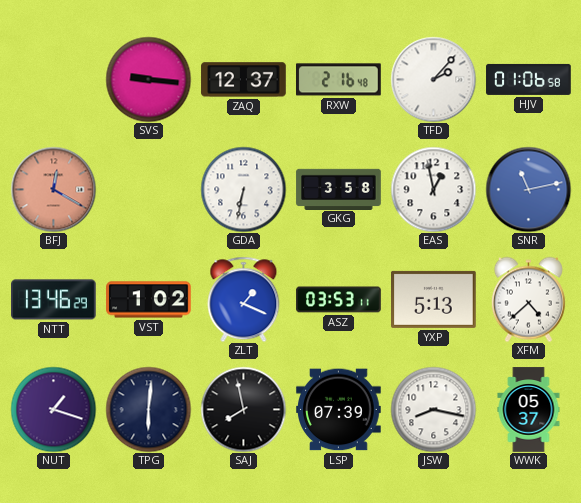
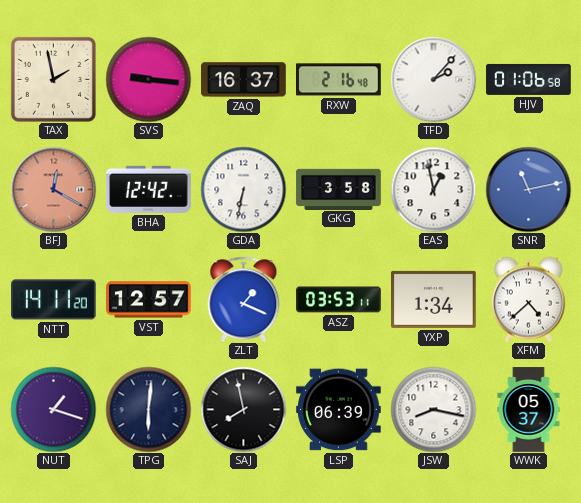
TAX: none -> 1:58 (53, 79)
ZAQ: 12:37 -> 16:37 (244, 80)
BHA: none -> 12:42 (149, 189)
NTT: 13:46 -> 14:11 (54, 300)
VST: 1:02 -> 12:57 (149, 300)
YXP: 5:13 -> 1:34 (434, 299)
LSP: 07:39 -> 06:39 (339, 410)
